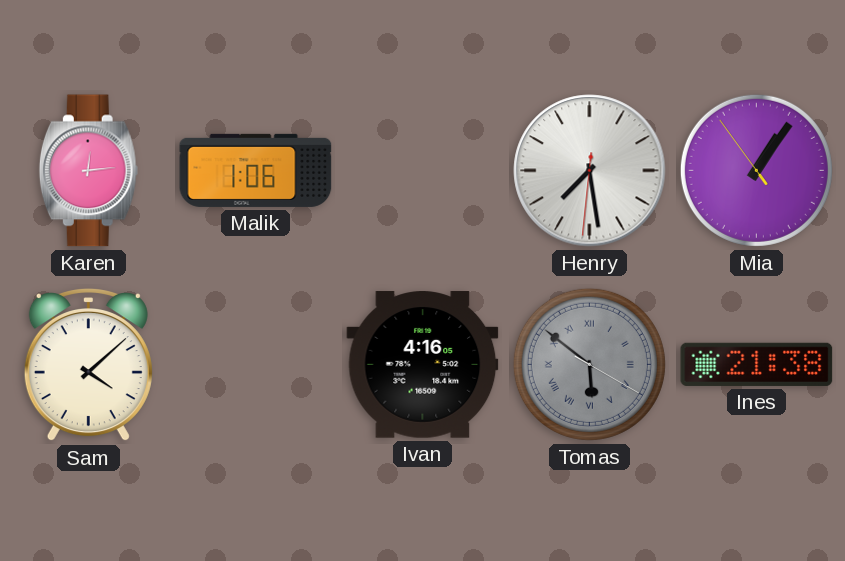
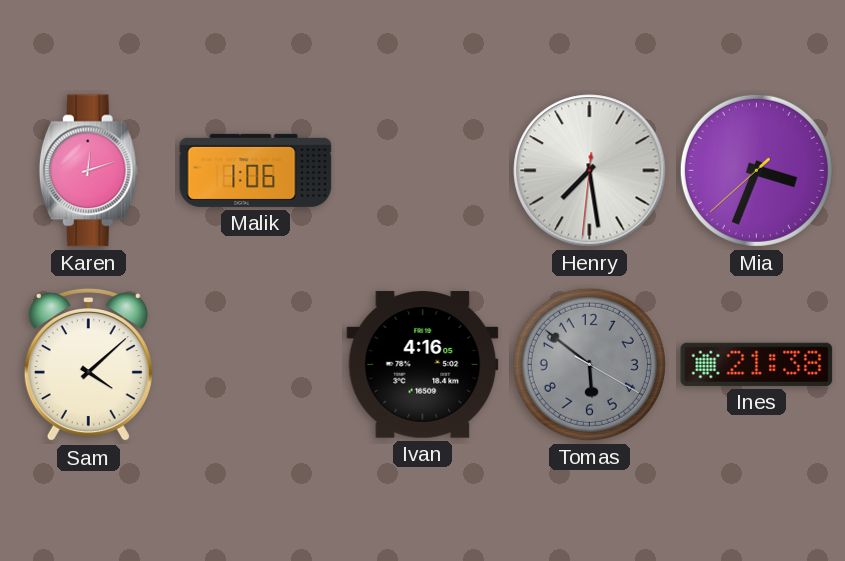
Karen: 12:14 -> 12:12 (88, 171)
Mia: 1:05 -> 3:33 (756, 170)
Tomas numerals: Roman -> Arabic (589, 364)
